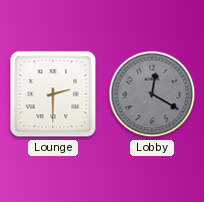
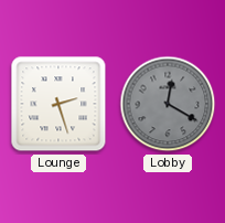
Lounge: 2:30 -> 2:27 (58, 104)
